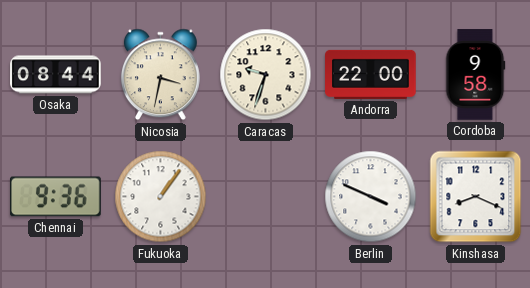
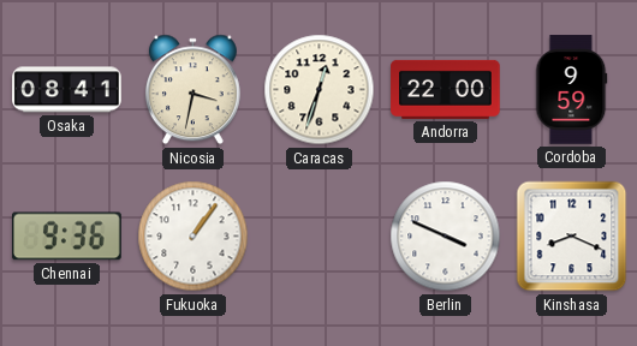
Osaka: 08:44 -> 08:41 (67, 90)
Caracas: 9:33 -> 12:33 (320, 90)
Cordoba: 9:58 -> 9:59 (571, 90)
